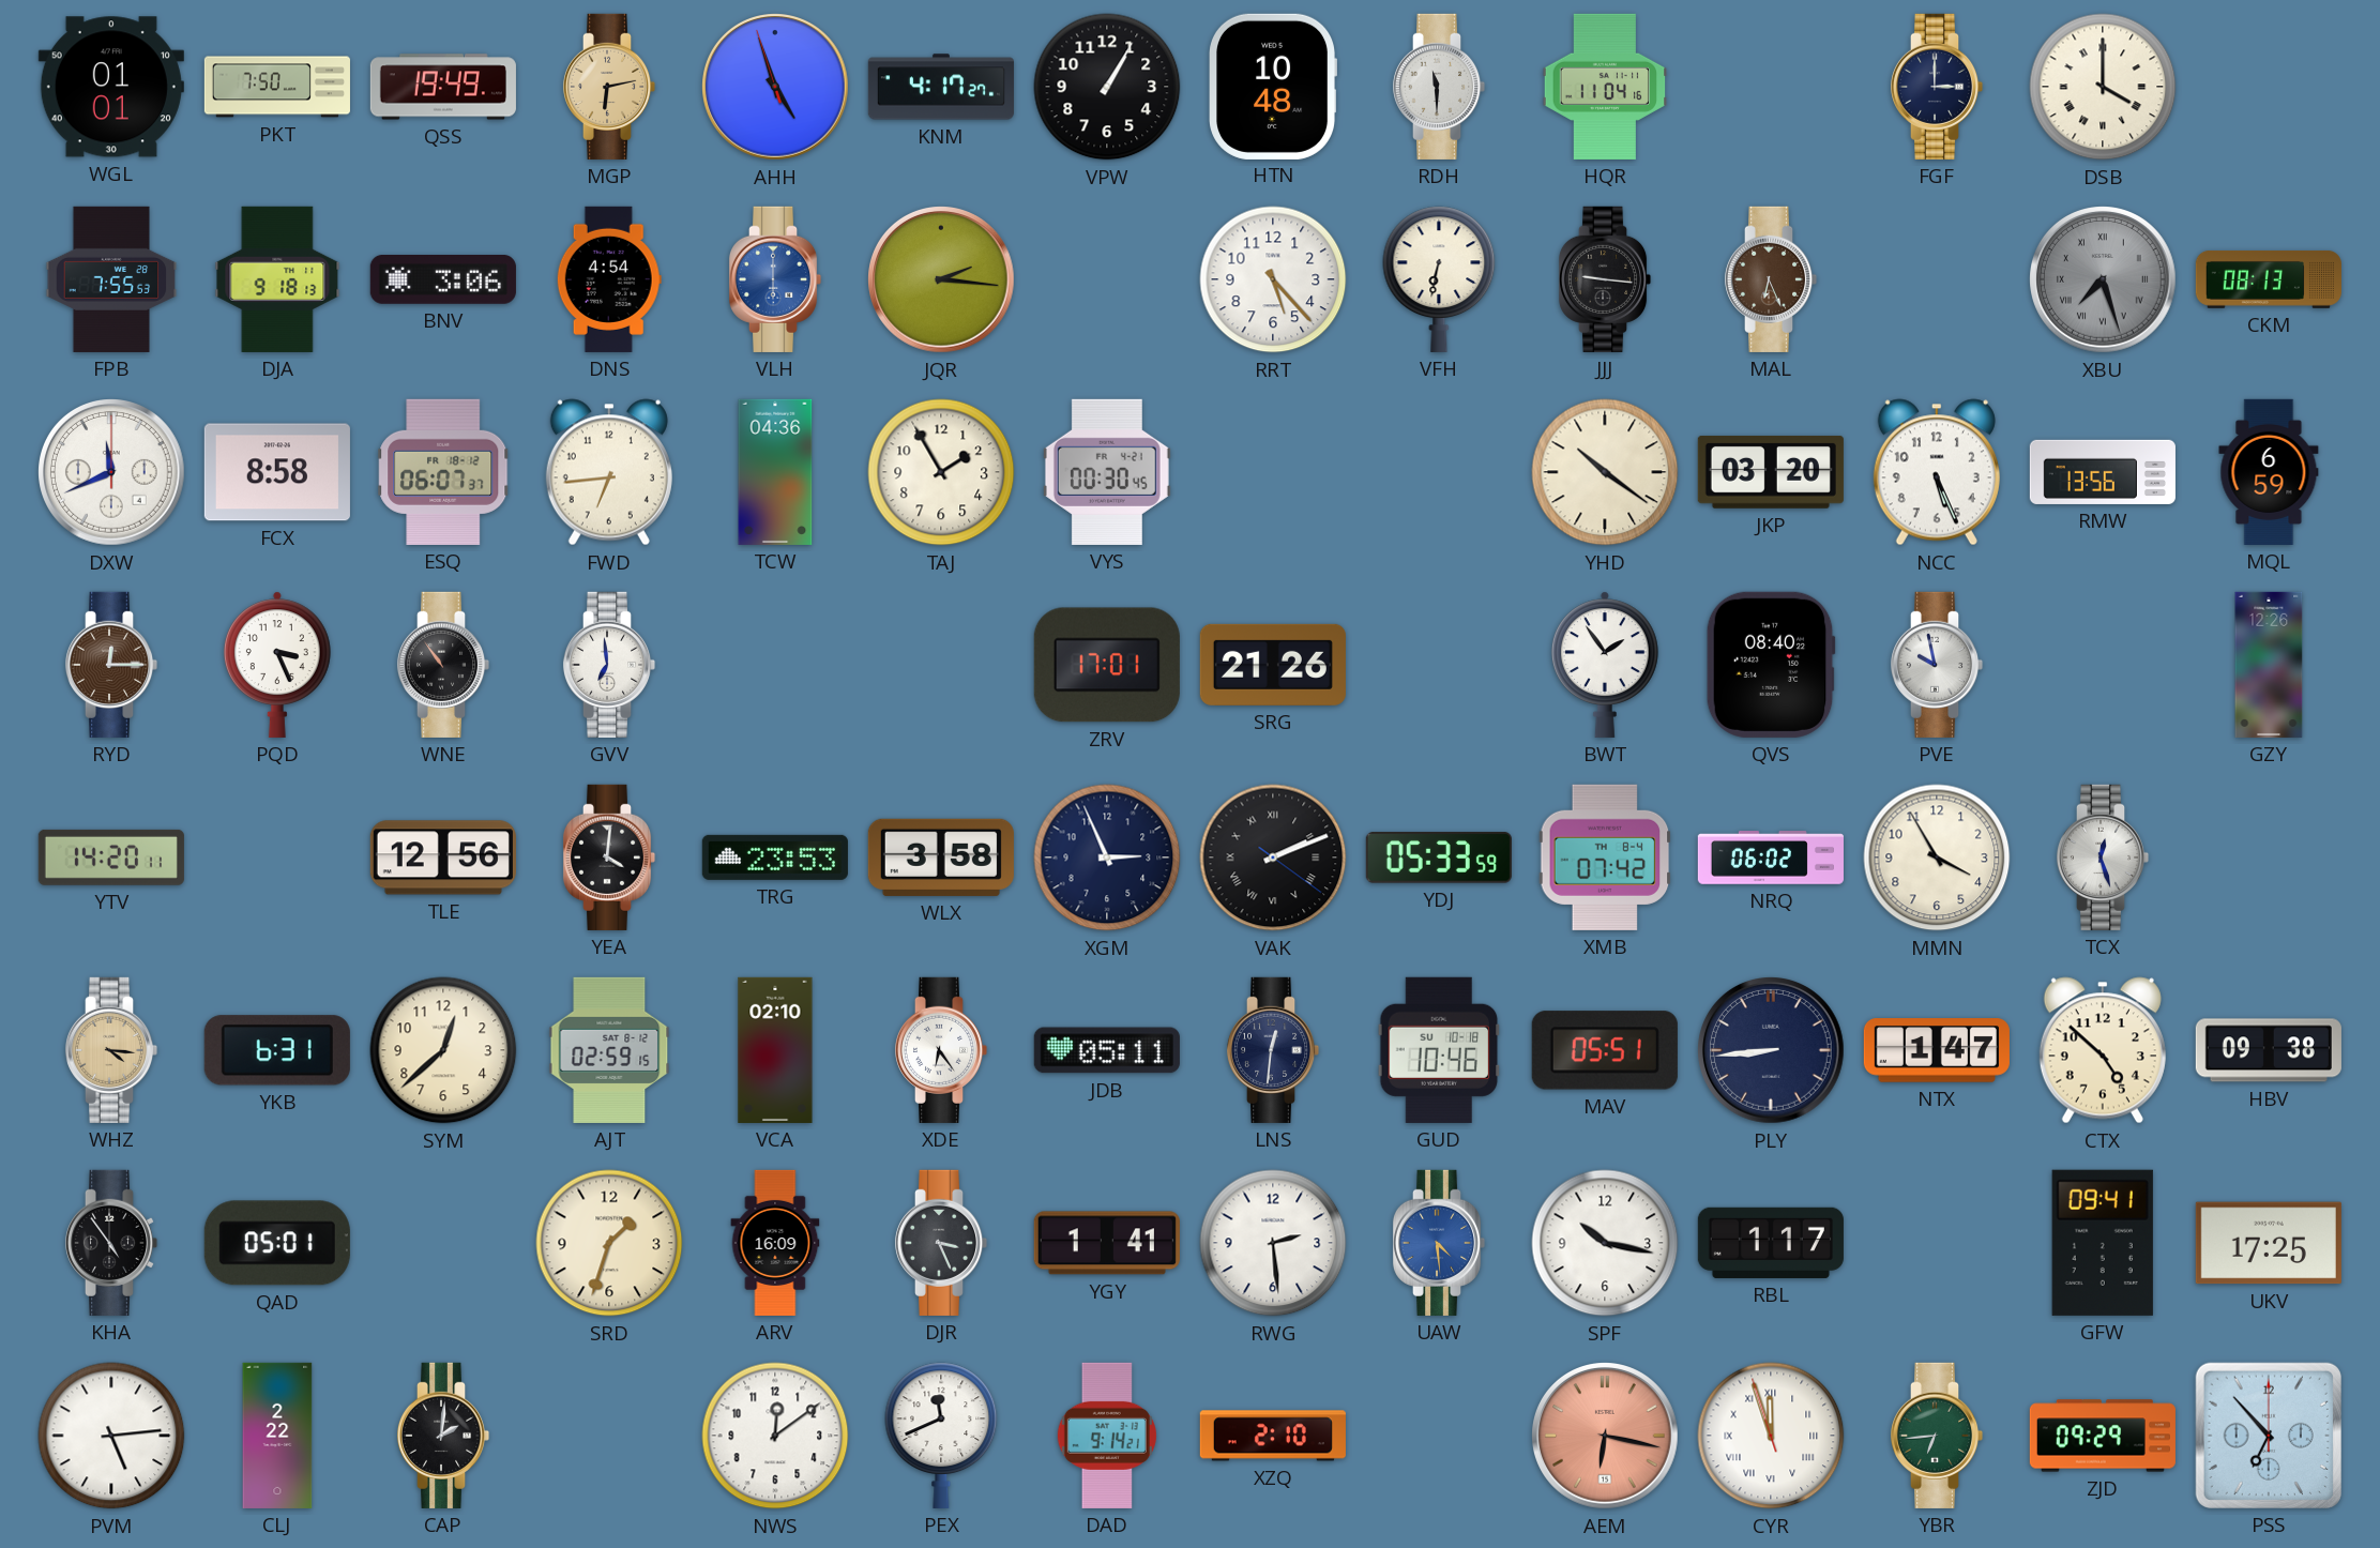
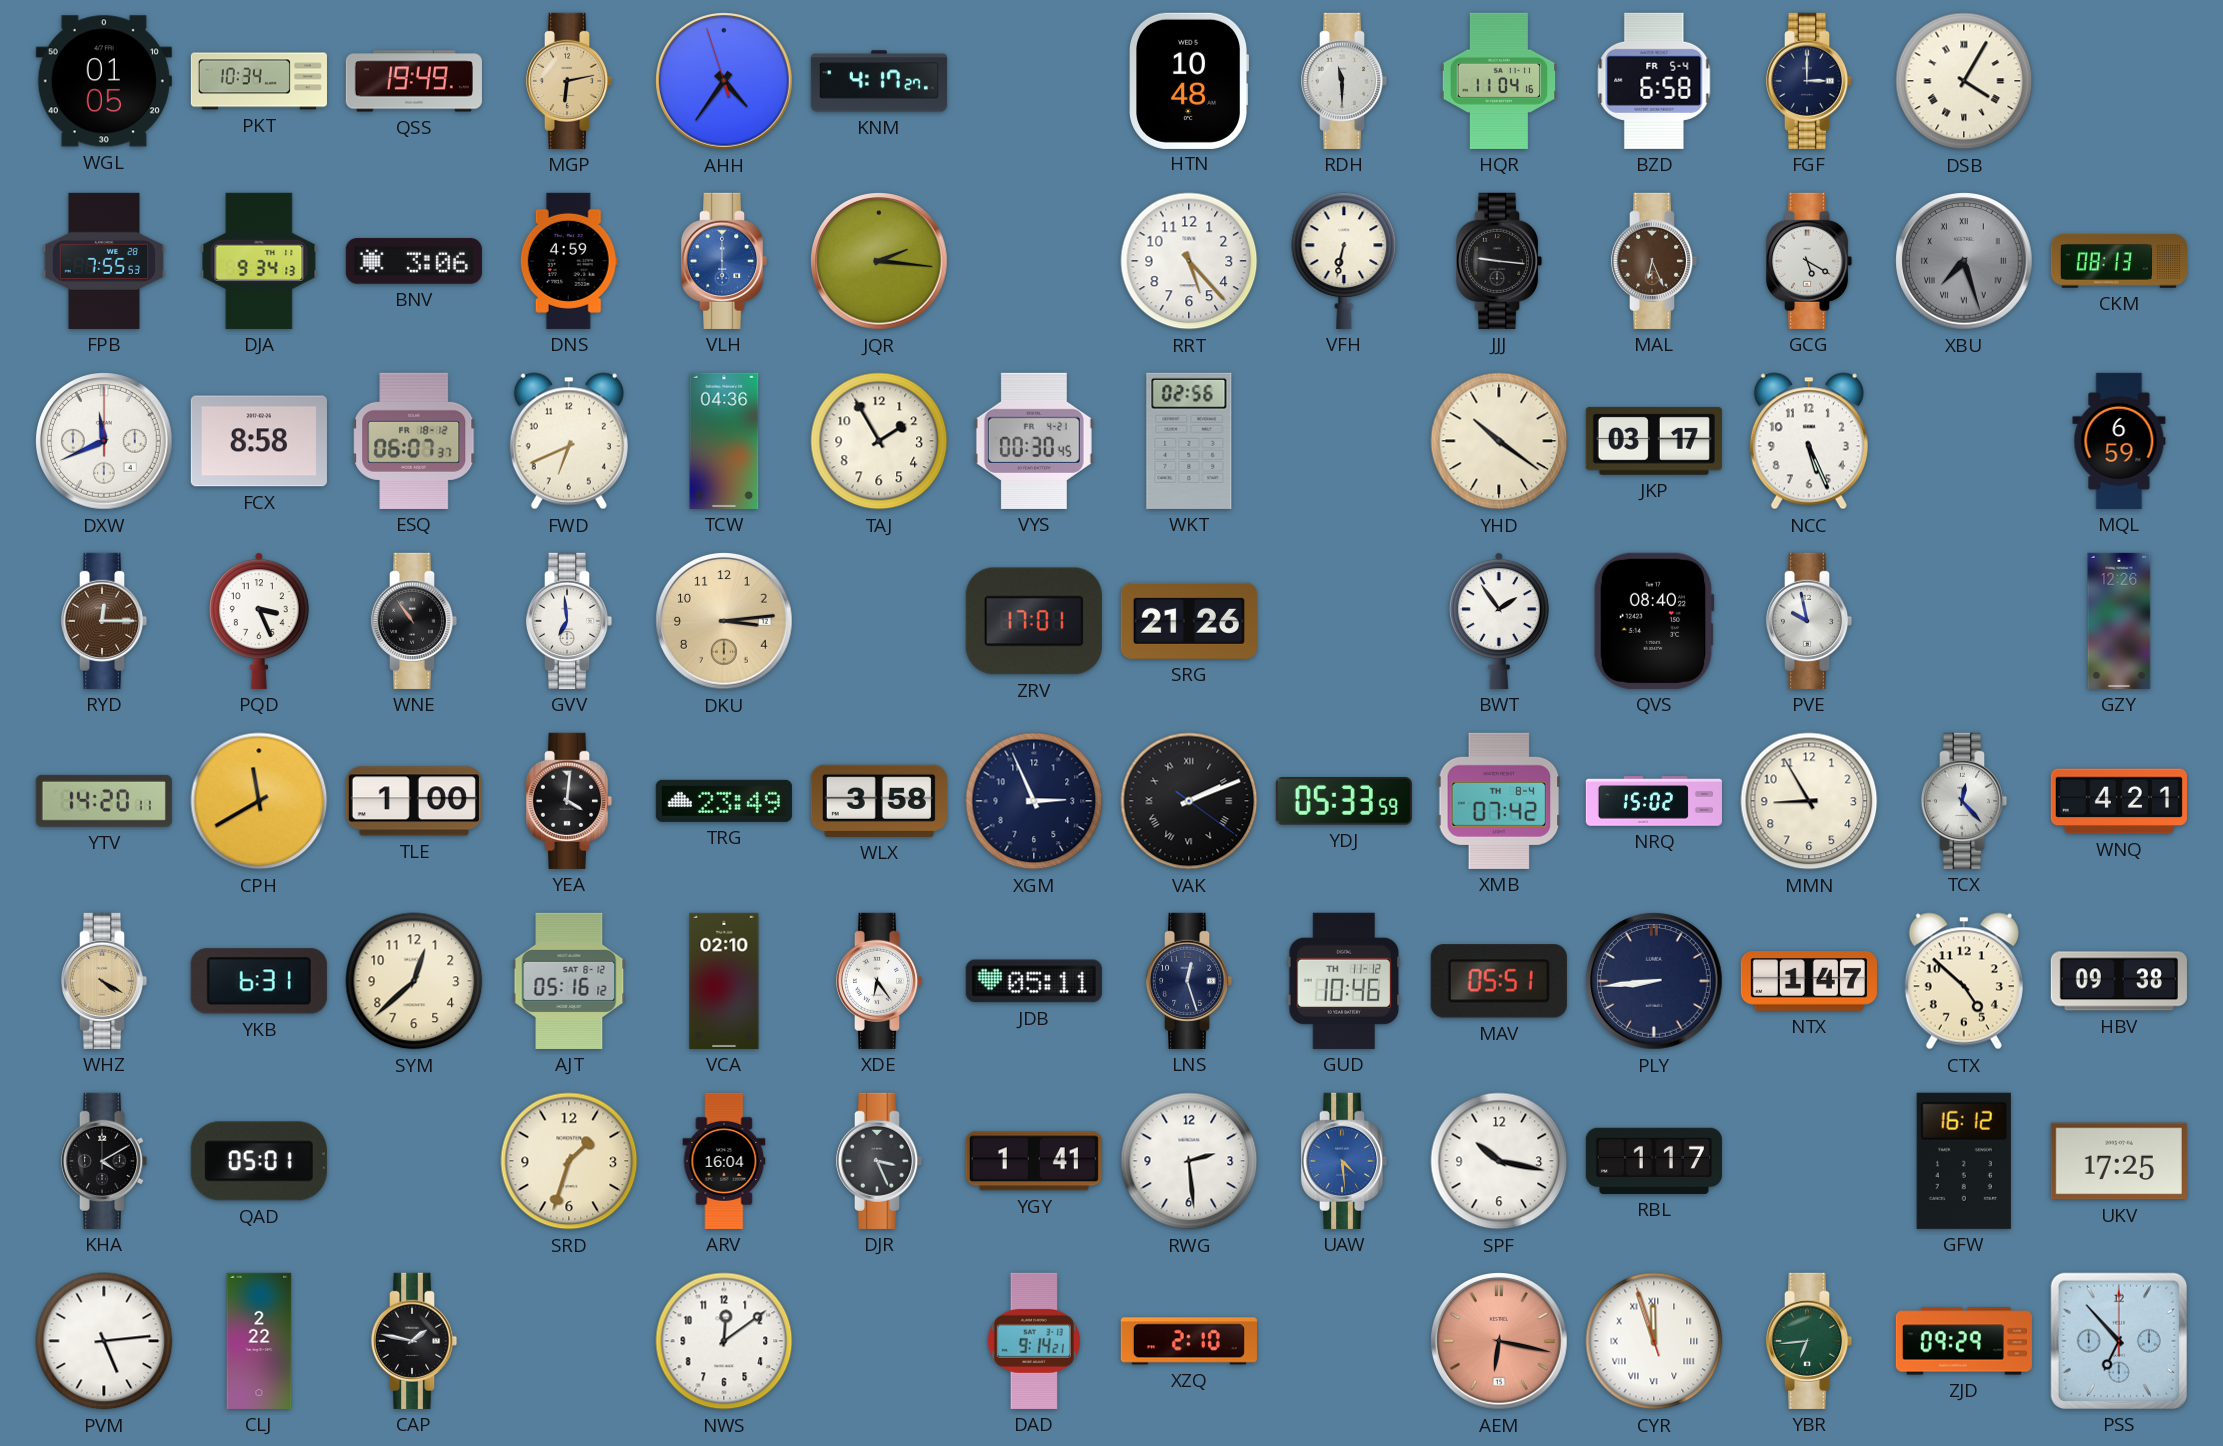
WGL: 01:01 -> 01:05 (104, 81)
PKT: 7:50 -> 10:34 (259, 81)
AHH: 4:56 -> 4:35 (725, 82)
VPW: 1:05 -> none (1107, 87)
BZD: none -> 6:58 (1654, 81)
DSB: 4:00 -> 4:05 (1964, 81)
DJA: 9:18 -> 9:34 (259, 261)
DNS: 4:54 -> 4:59 (569, 261)
GCG: none -> 5:20 (1809, 261)
FWD: 6:44 -> 6:41 (569, 441)
WKT: none -> 02:56 (1189, 441)
JKP: 03:20 -> 03:17 (1654, 441)
RMW: 13:56 -> none (2103, 472)
DKU: none -> 3:14 (725, 622)
CPH: none -> 11:40 (259, 801)
TLE: 12:56 -> 1:00 (414, 801)
TRG: 23:53 -> 23:49 (724, 801)
NRQ: 06:02 -> 15:02 (1654, 802)
MMN: 3:55 -> 8:55 (1809, 801)
TCX: 12:27 -> 12:23 (1964, 801)
WNQ: none -> 4:21 (2119, 801)
WHZ: 4:16 -> 4:20 (104, 981)
AJT: 02:59 -> 05:16 (569, 981)
LNS: 12:31 -> 12:27 (1189, 981)
GUD date: SU 10-18 -> TH 11-12 (1344, 981)
KHA: 4:54 -> 4:10 (104, 1161)
ARV: 16:09 -> 16:04 (724, 1161)
GFW: 09:41 -> 16:12 (1964, 1161)
CAP: 2:01 -> 1:47 (414, 1341)
PEX: 11:41 -> none (941, 1436)
